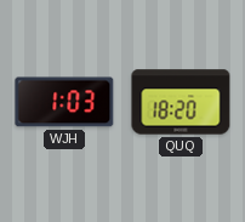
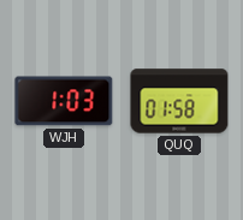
QUQ: 18:20 -> 01:58 (179, 101)
